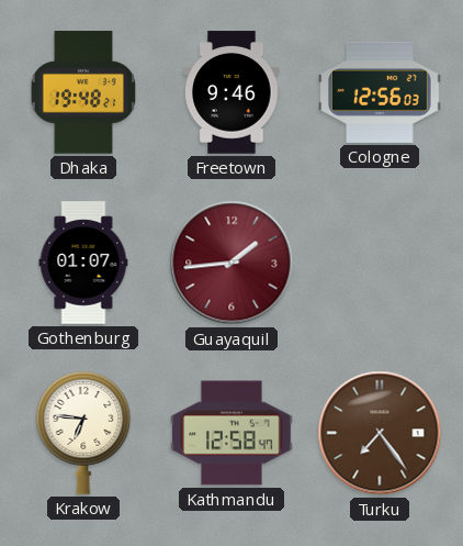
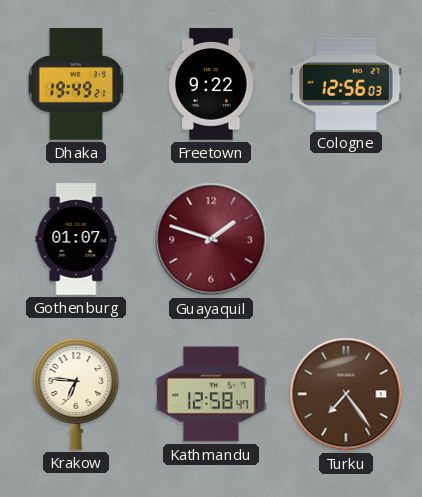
Dhaka: 19:48 -> 19:49 (76, 84)
Freetown: 9:46 -> 9:22 (211, 84)
Guayaquil: 1:44 -> 1:48 (211, 239)
